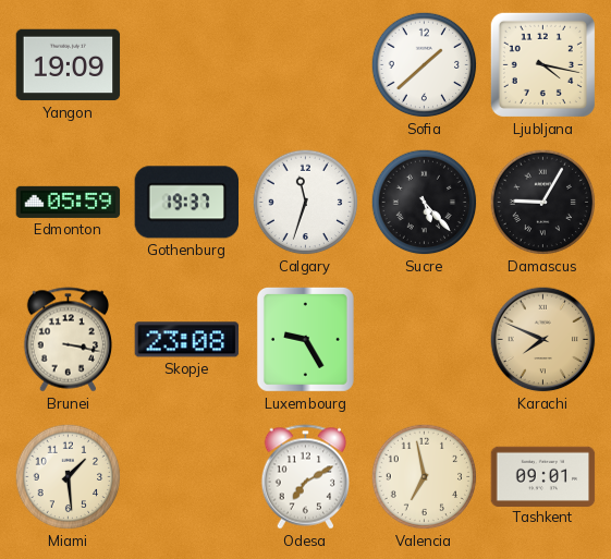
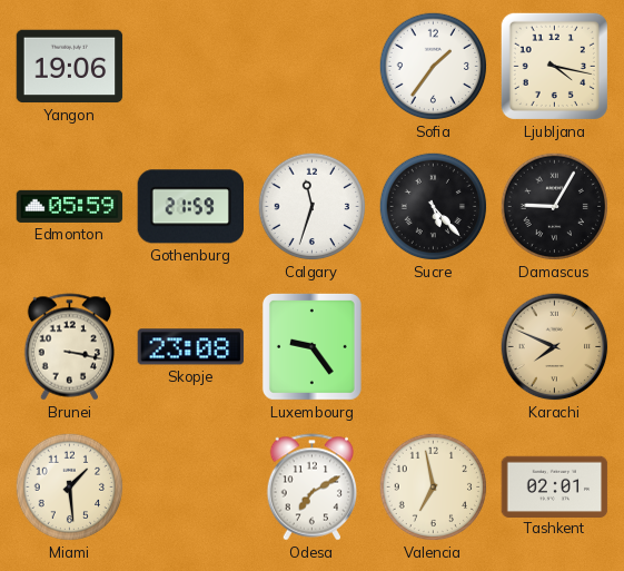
Yangon: 19:09 -> 19:06 (70, 67)
Sofia: 1:38 -> 1:36 (434, 67)
Gothenburg: 19:37 -> 21:59 (190, 207)
Luxembourg: 9:25 -> 9:24 (311, 346)
Tashkent: 09:01 -> 02:01 (555, 486)
